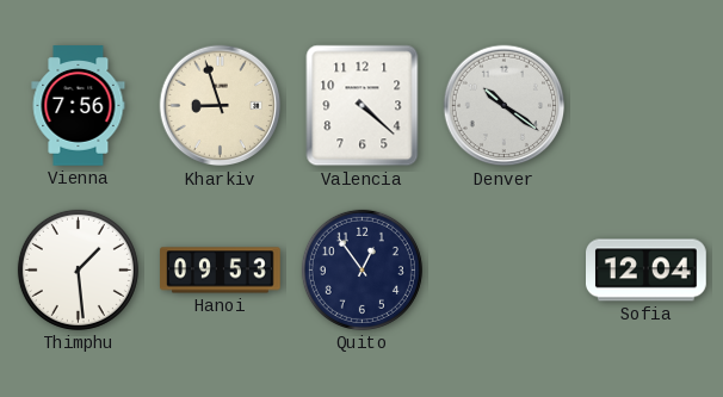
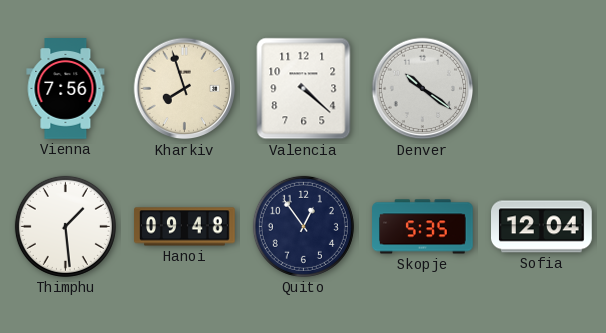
Kharkiv: 8:57 -> 7:57 (185, 89)
Hanoi: 09:53 -> 09:48 (185, 227)
Skopje: none -> 5:35 (423, 227)
